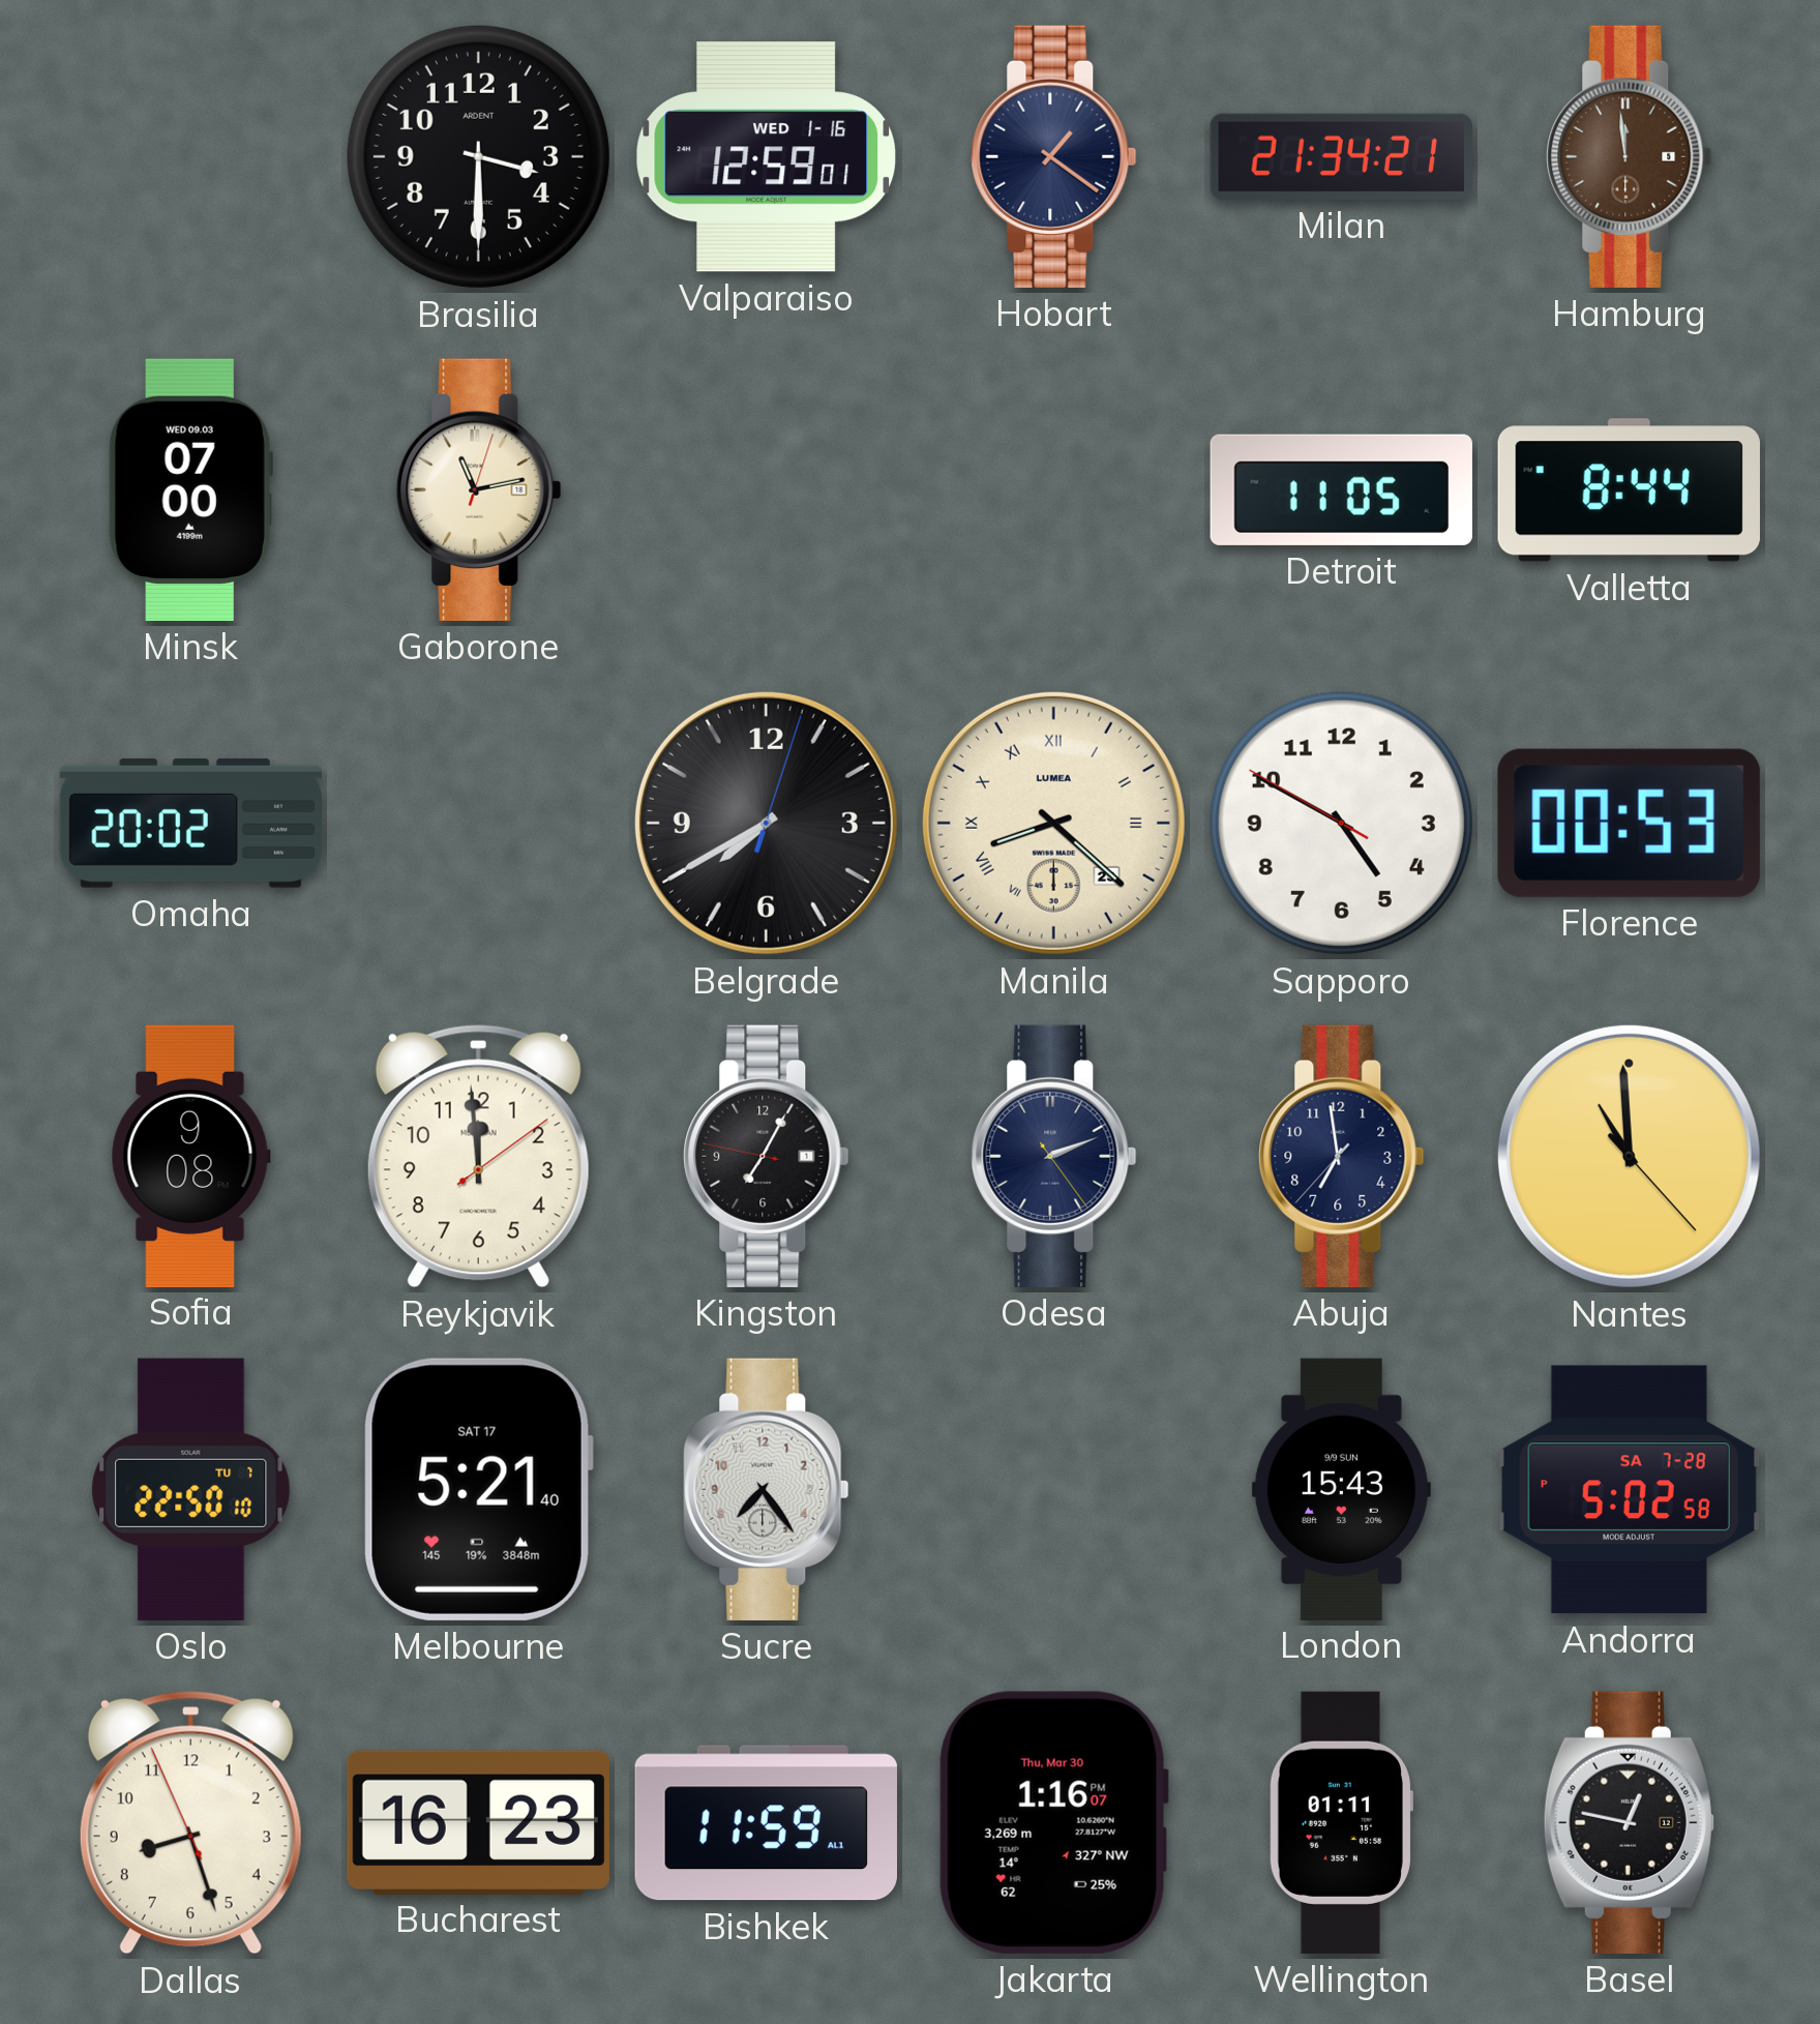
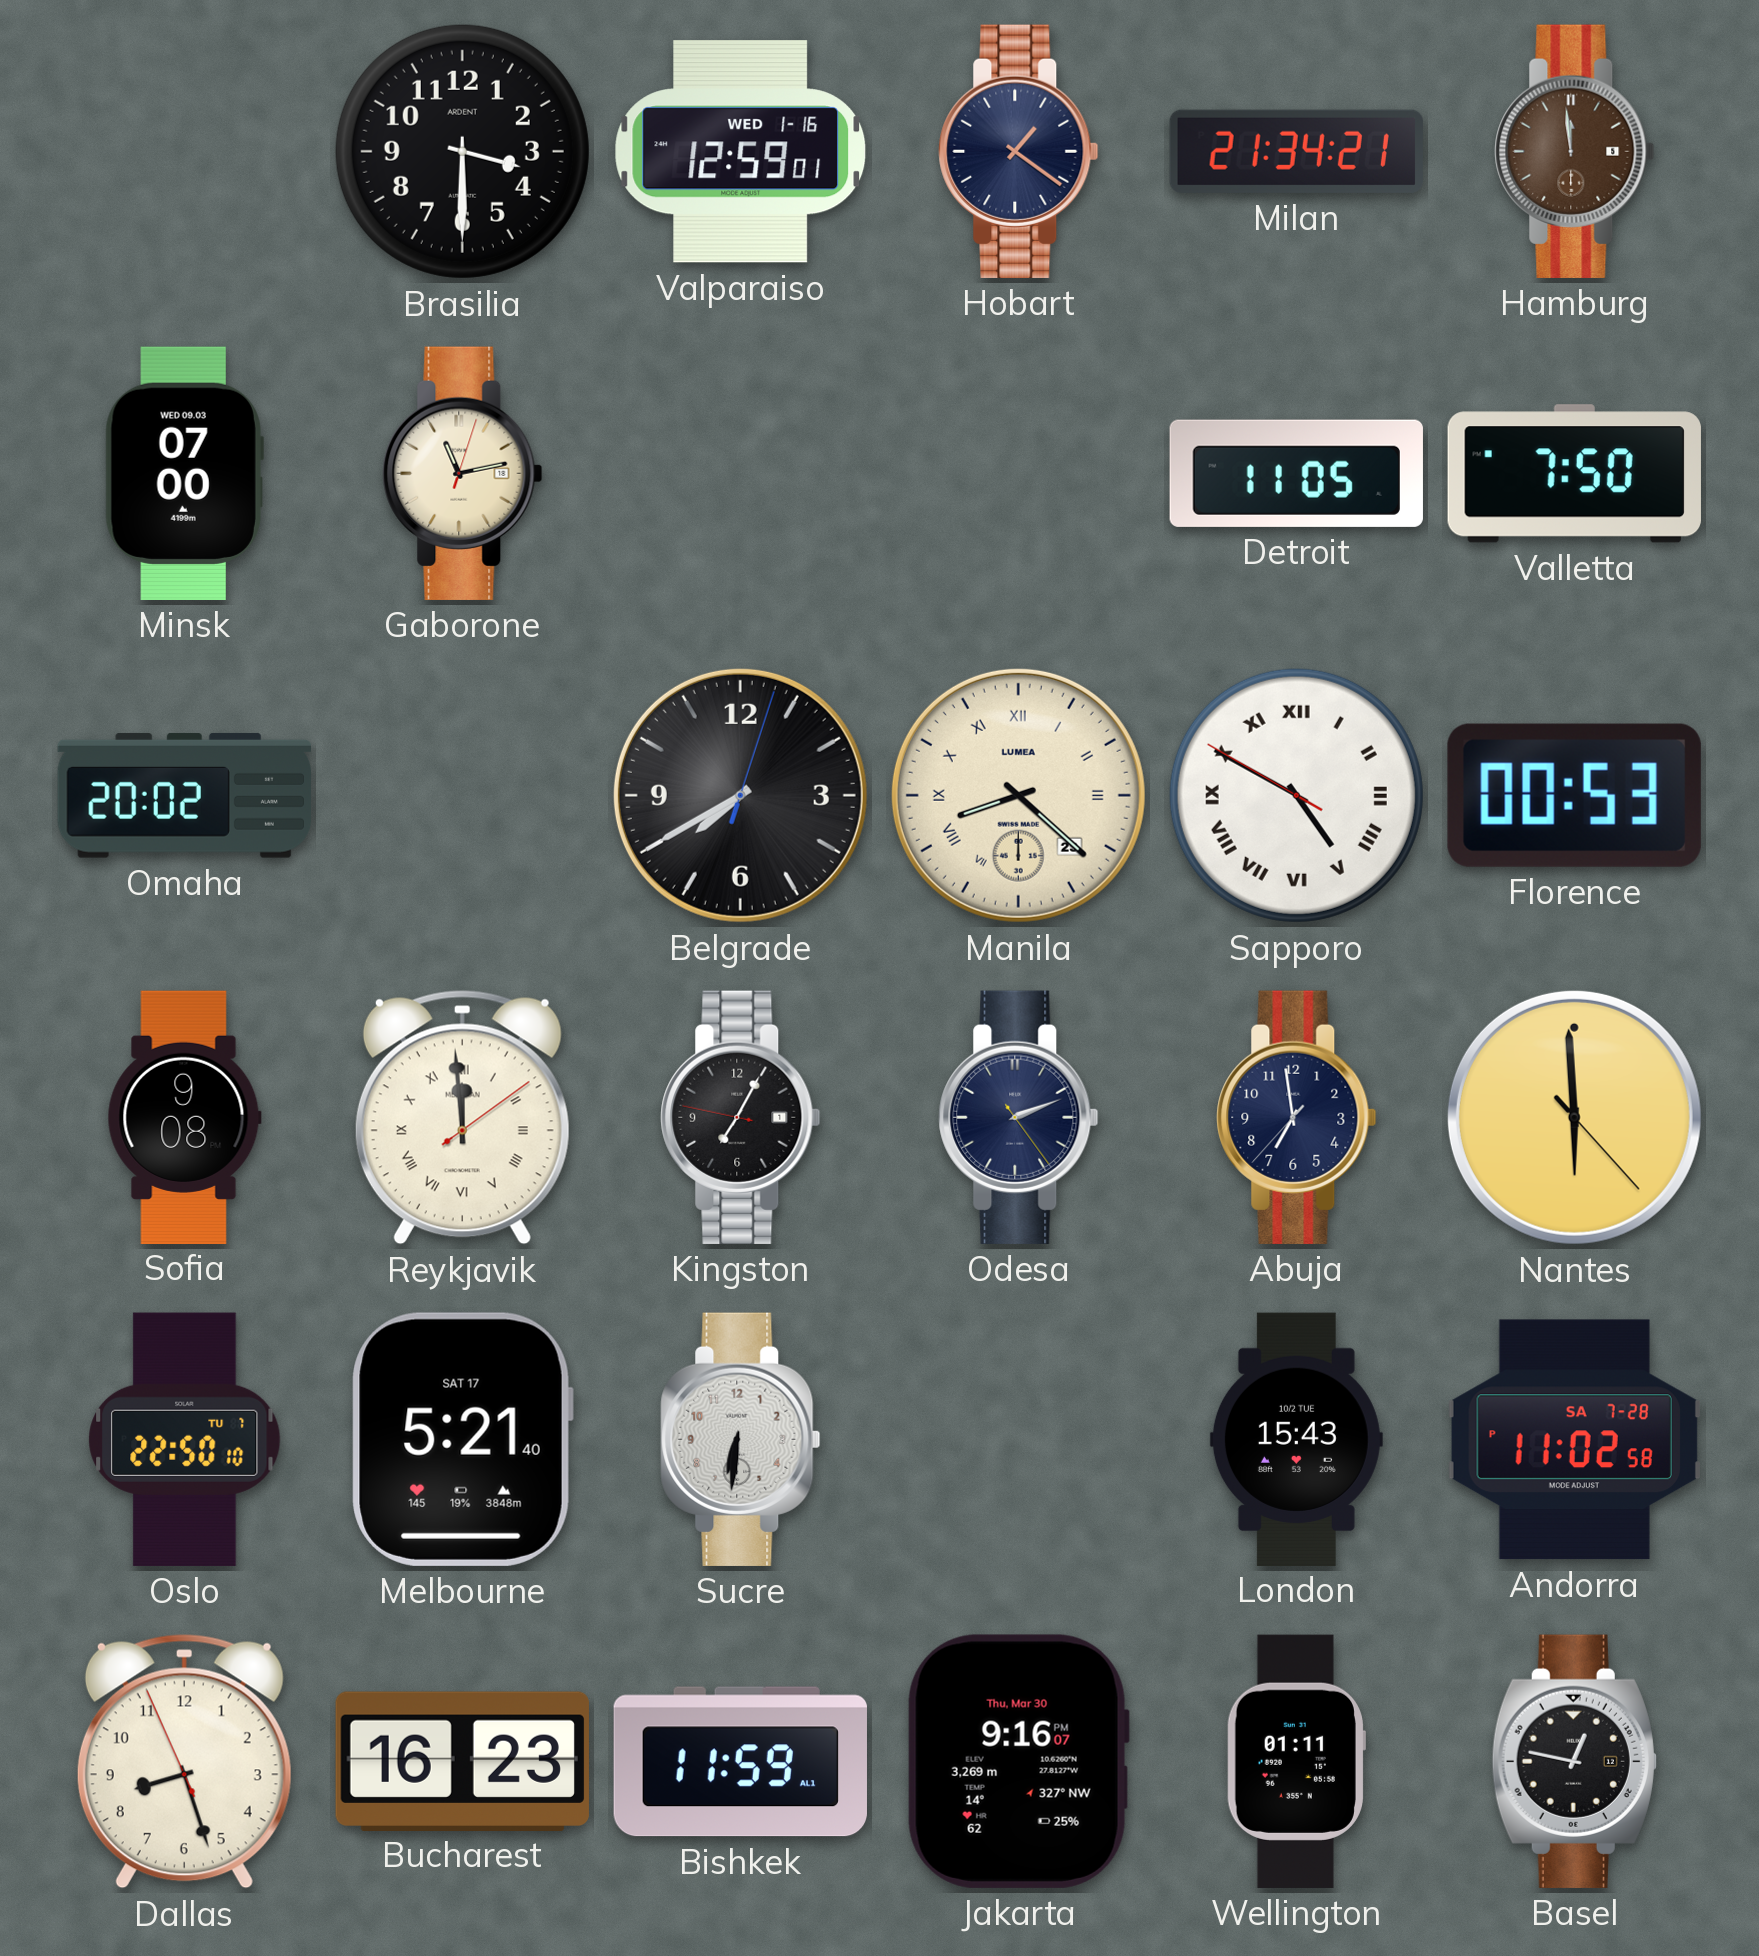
Valletta: 8:44 -> 7:50 (1574, 474)
Sapporo numerals: Arabic -> Roman (1296, 795)
Reykjavik numerals: Arabic -> Roman (462, 1118)
Nantes: 10:59 -> 5:59 (1574, 1117)
Sucre: 7:24 -> 6:31 (741, 1439)
London date: 9/9 SUN -> 10/2 TUE (1296, 1439)
Andorra: 5:02 -> 11:02 (1574, 1440)
Jakarta: 1:16 -> 9:16 (1018, 1761)
